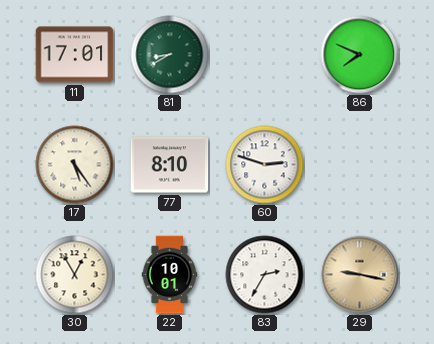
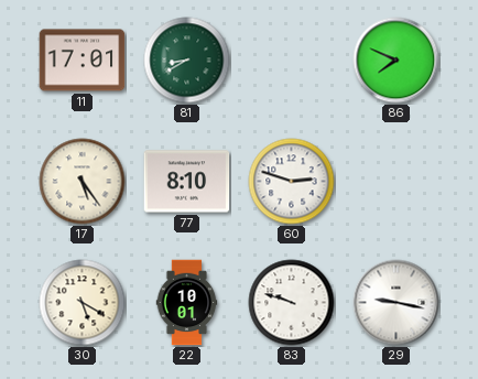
30: 12:55 -> 5:20 (83, 303)
83: 2:35 -> 9:48 (292, 303)
29 dial: champagne -> white (396, 303)
